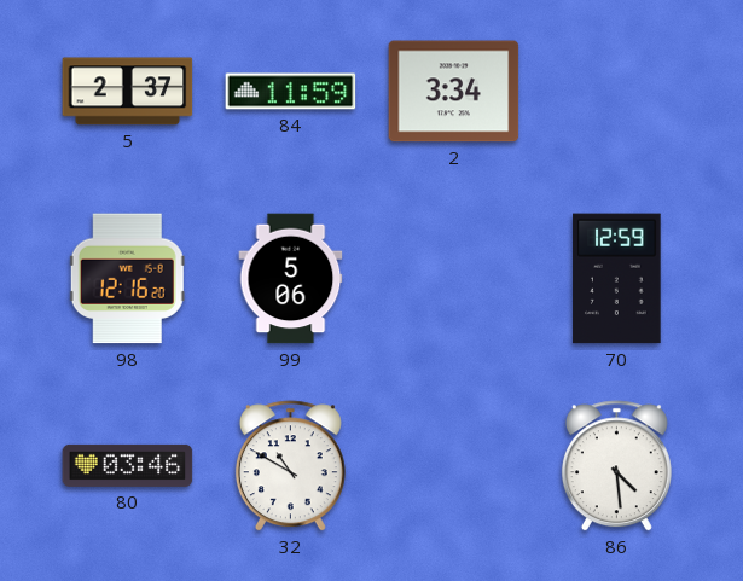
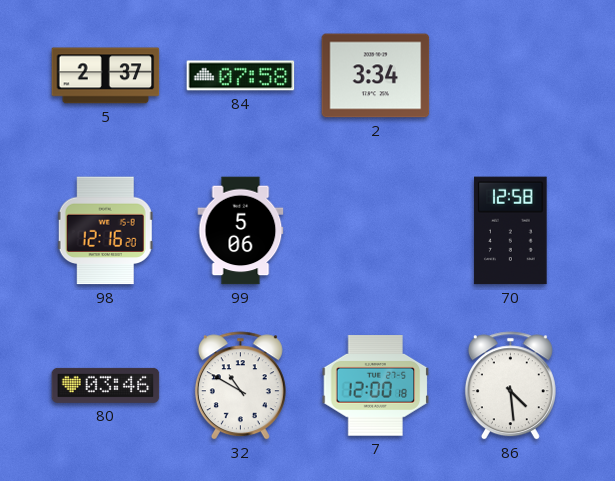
84: 11:59 -> 07:58 (241, 76)
70: 12:59 -> 12:58 (511, 231)
7: none -> 12:00 (376, 386)
